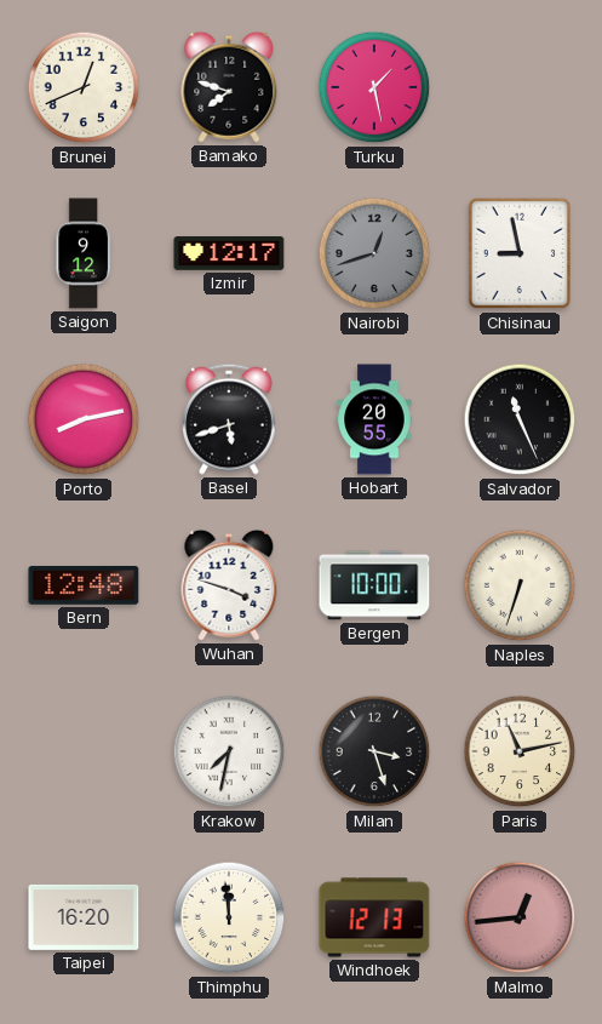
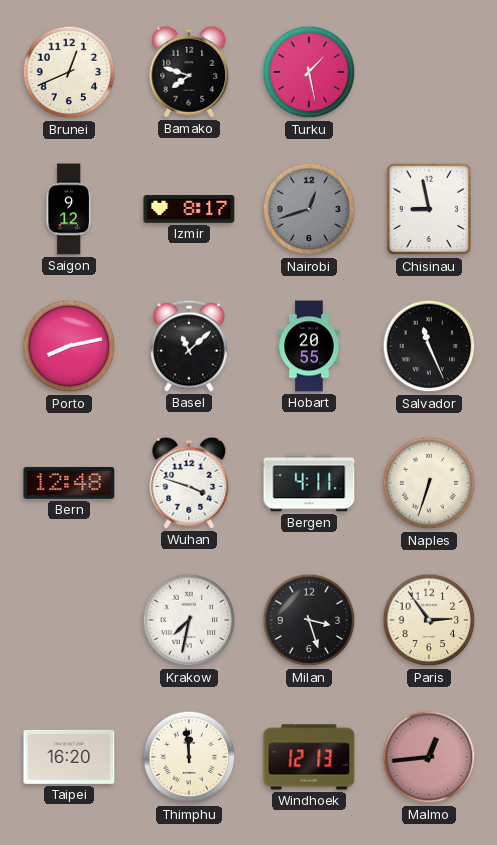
Izmir: 12:17 -> 8:17 (189, 210)
Basel: 5:42 -> 11:08 (190, 346)
Bergen: 10:00 -> 4:11 (309, 483)
Paris: 11:13 -> 2:54 (429, 620)
